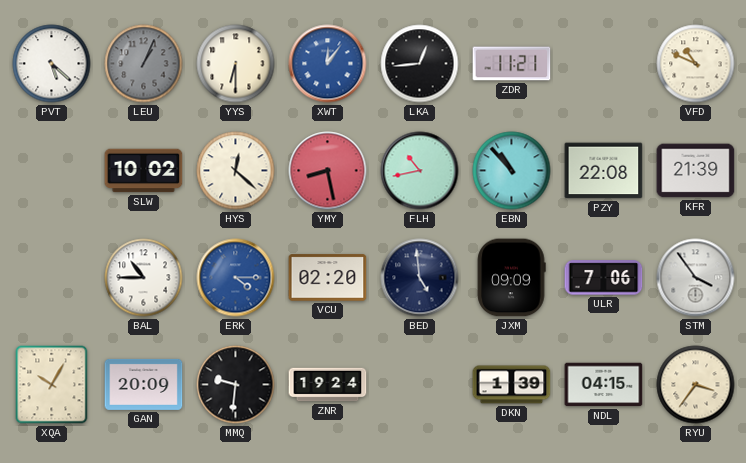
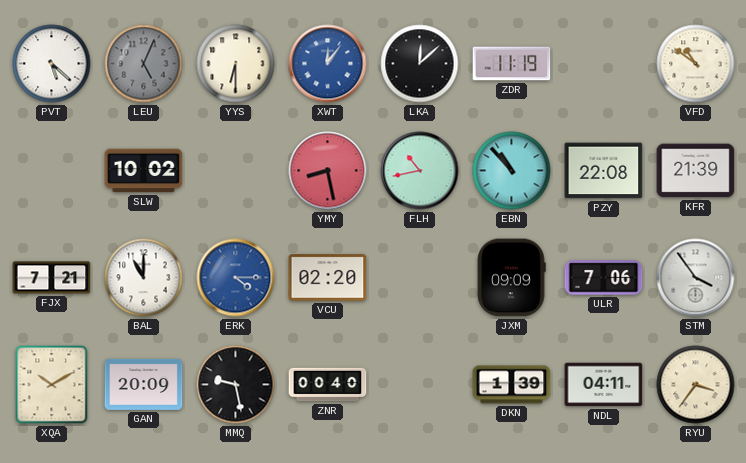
LEU: 1:04 -> 5:04 (144, 64)
LKA: 12:44 -> 12:08 (420, 64)
ZDR: 11:21 -> 11:19 (512, 64)
VFD: 10:49 -> 10:51 (696, 64)
HYS: 12:22 -> none (236, 171)
FJX: none -> 7:21 (52, 278)
BAL: 10:45 -> 11:00 (144, 278)
BED: 4:59 -> none (420, 278)
XQA: 10:05 -> 10:10 (52, 385)
MMQ: 9:31 -> 9:28 (236, 385)
ZNR: 19:24 -> 00:40 (328, 385)
NDL: 04:15 -> 04:11 (604, 385)
